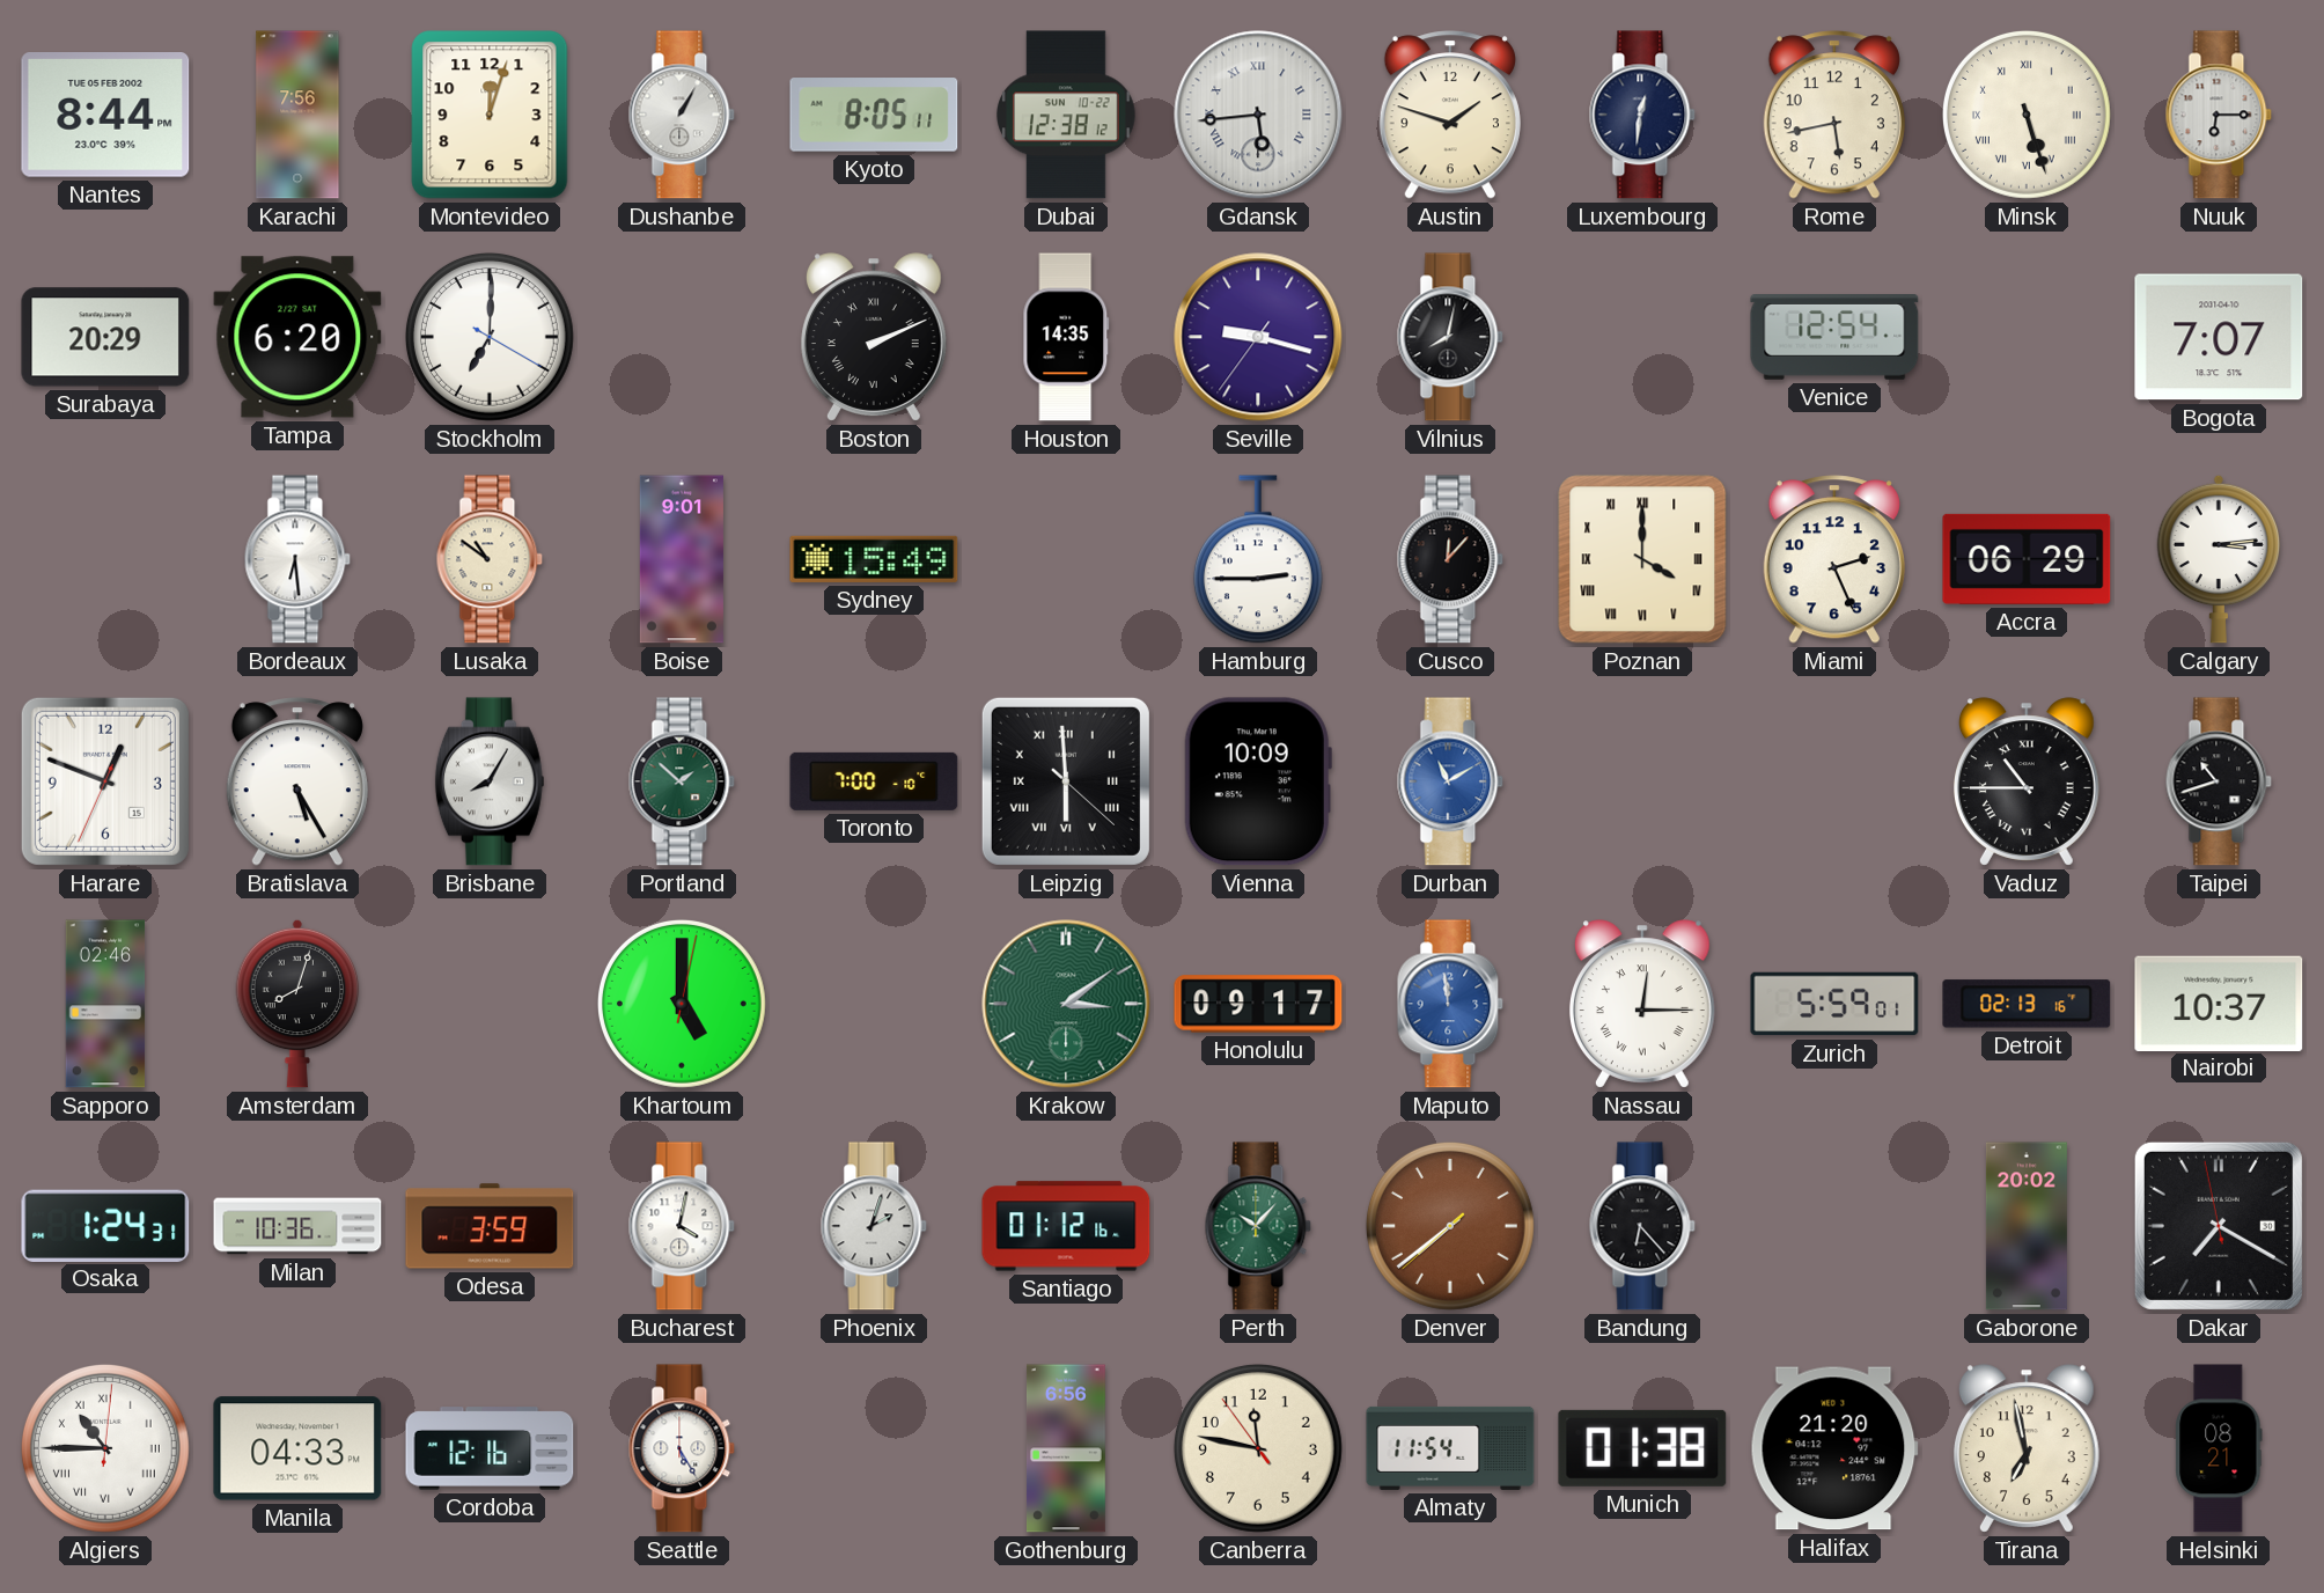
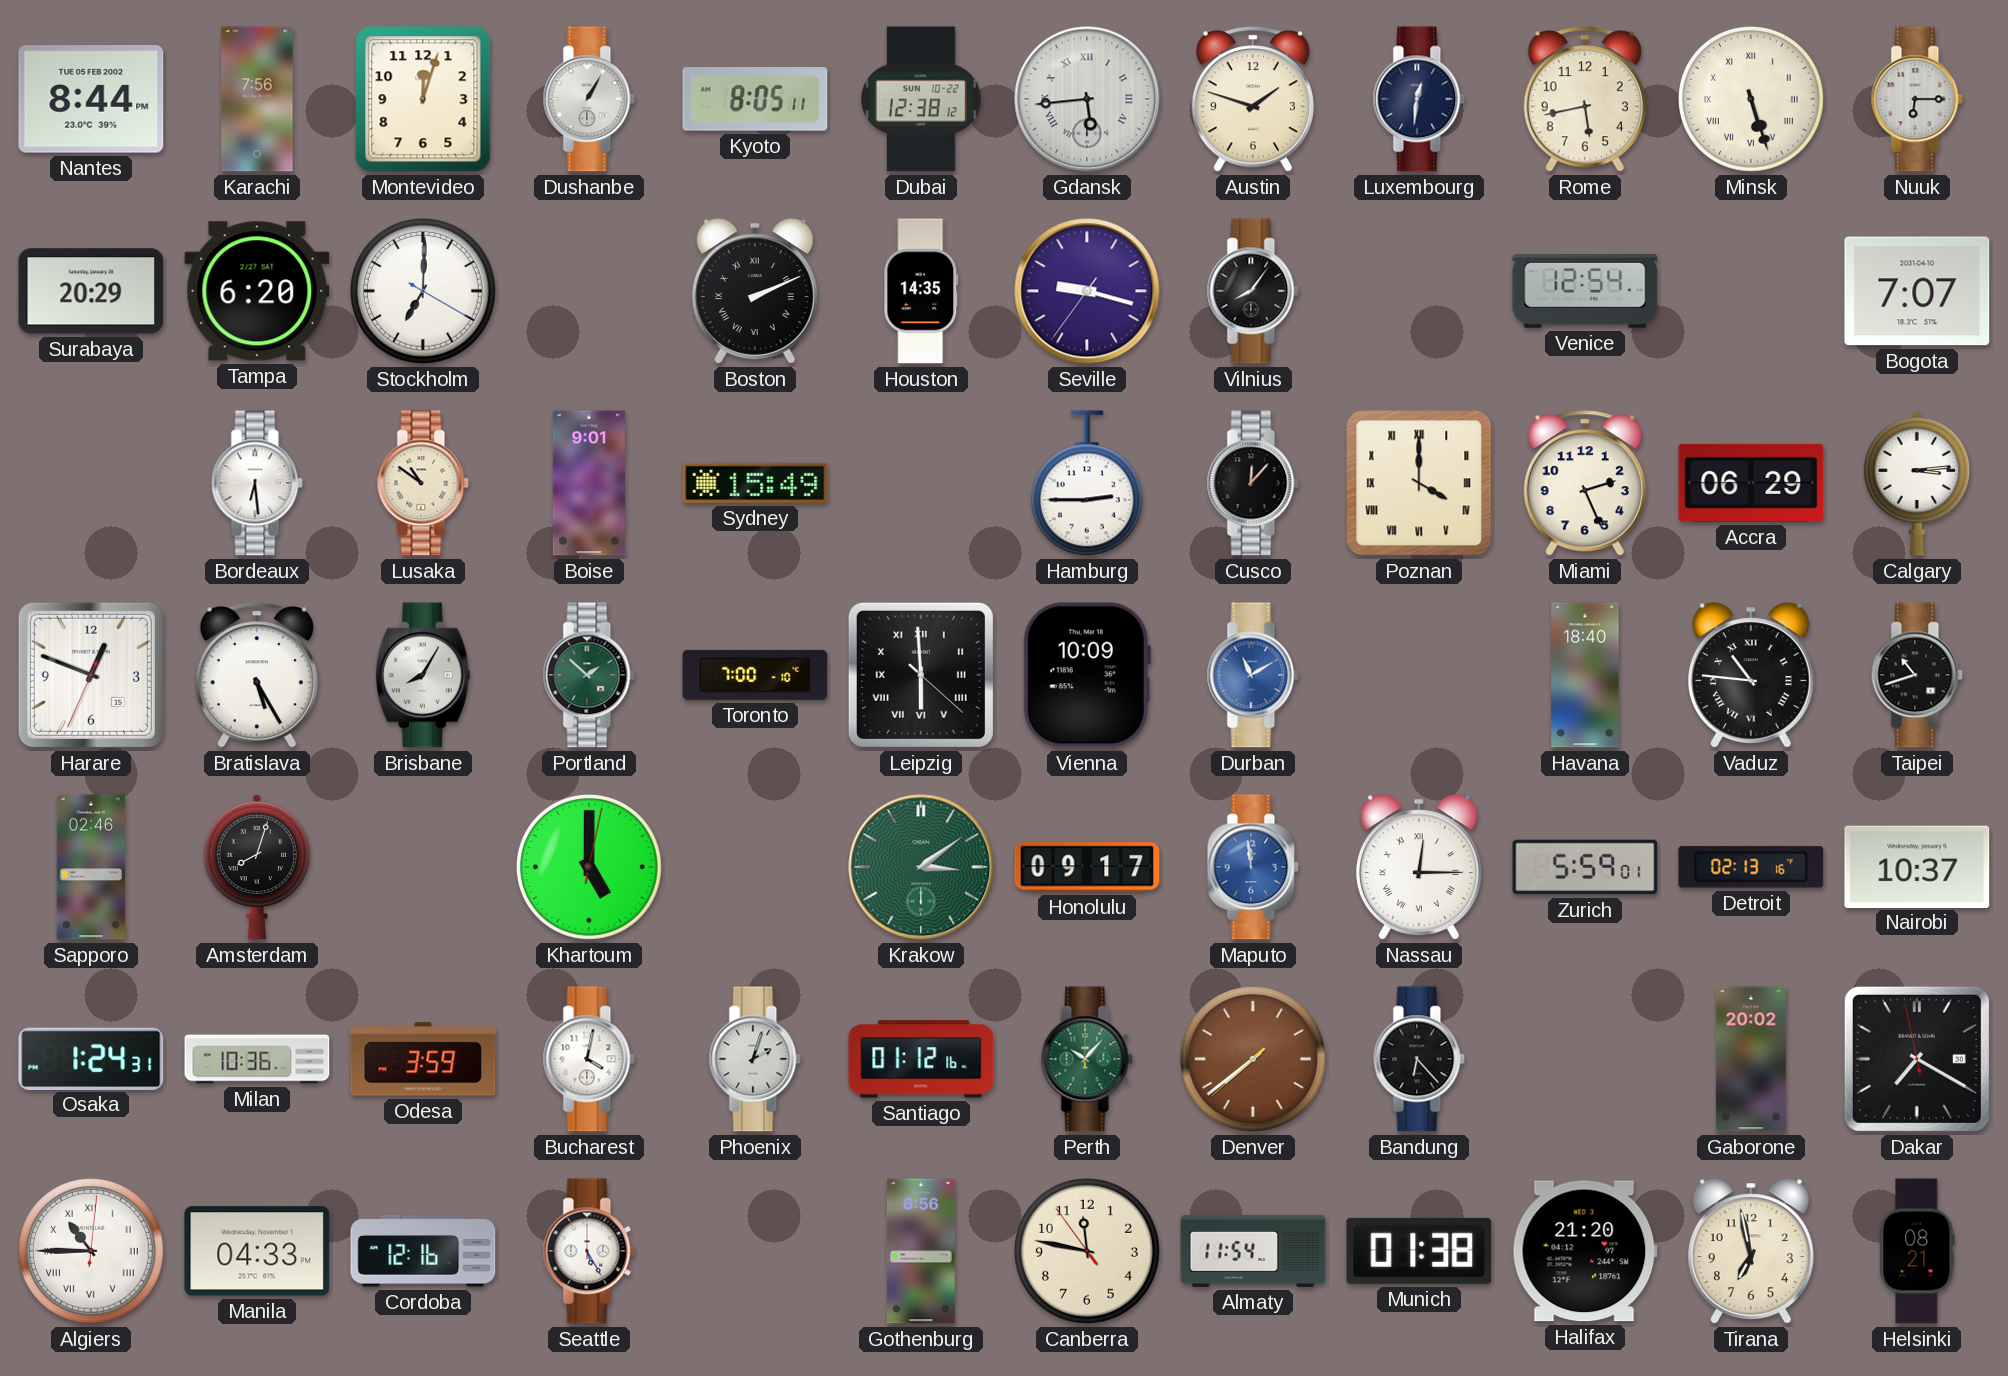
Vilnius: 8:02 -> 8:06 (1253, 291)
Havana: none -> 18:40 (1585, 675)
Vaduz: 10:45 -> 10:46 (1751, 675)
